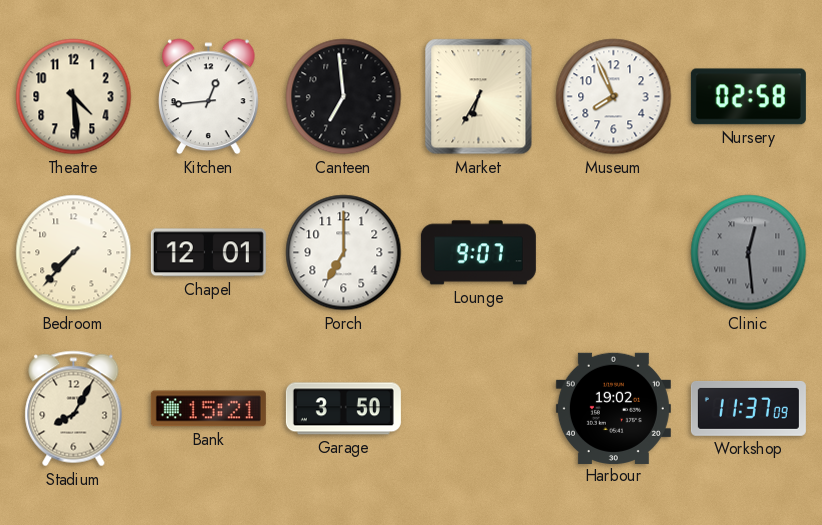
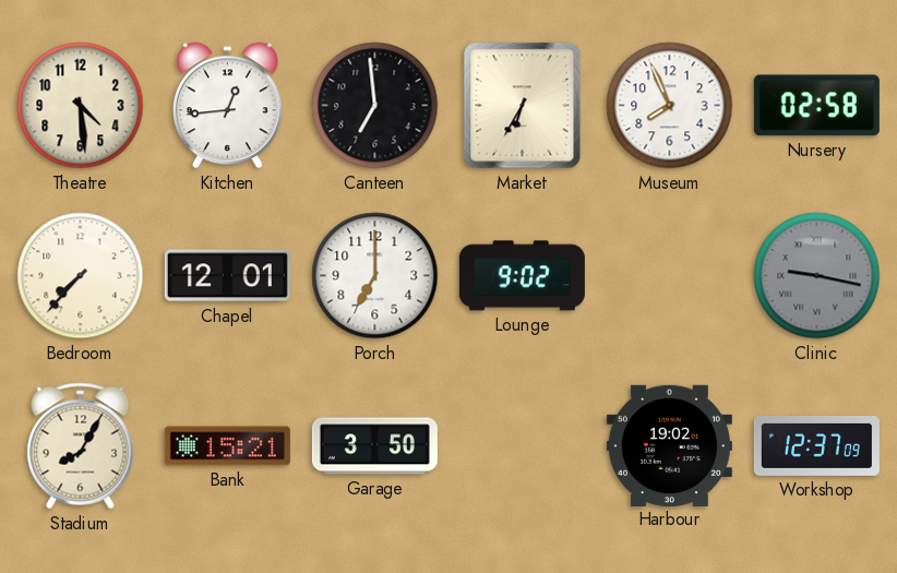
Lounge: 9:07 -> 9:02 (522, 276)
Clinic: 12:29 -> 9:17 (817, 276)
Workshop: 11:37 -> 12:37 (816, 445)
